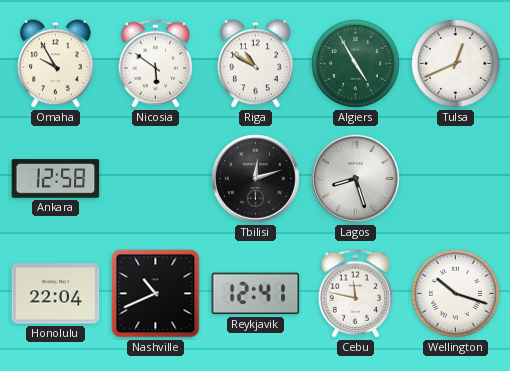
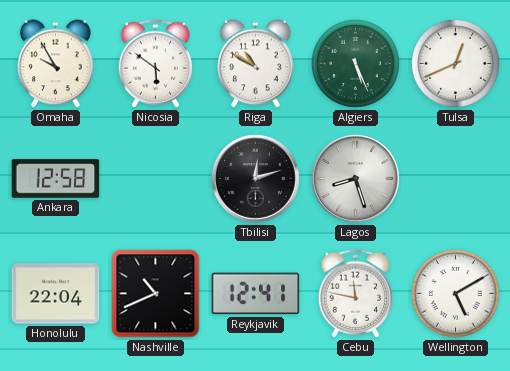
Algiers: 4:55 -> 5:26 (355, 63)
Wellington: 10:18 -> 5:10 (455, 293)
